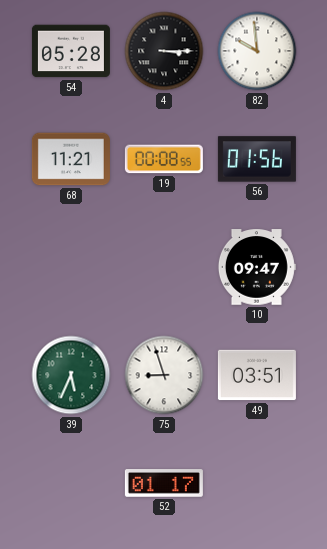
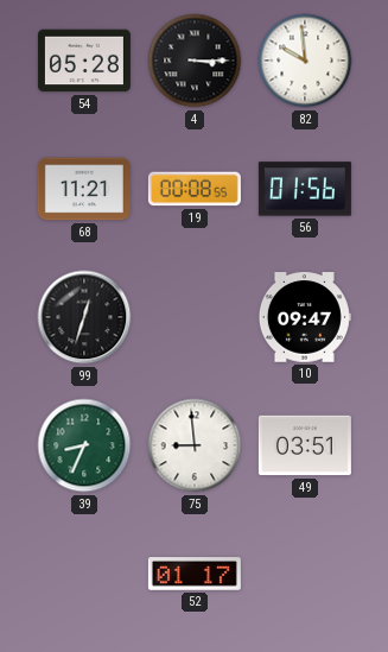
99: none -> 12:33 (84, 317)
39: 5:34 -> 8:34 (84, 445)
75: 8:57 -> 8:59 (195, 445)
